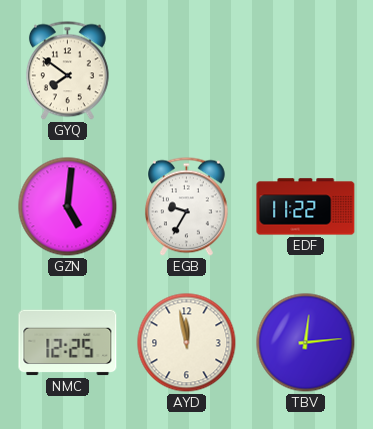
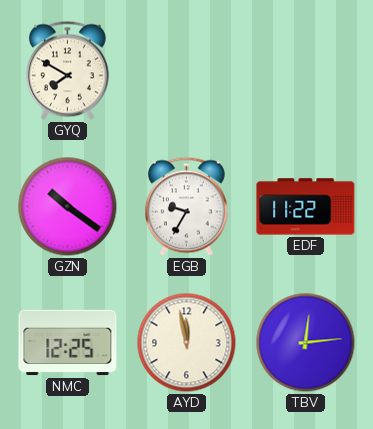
GYQ: 7:51 -> 7:50 (67, 71)
GZN: 5:01 -> 10:21 (68, 207)
